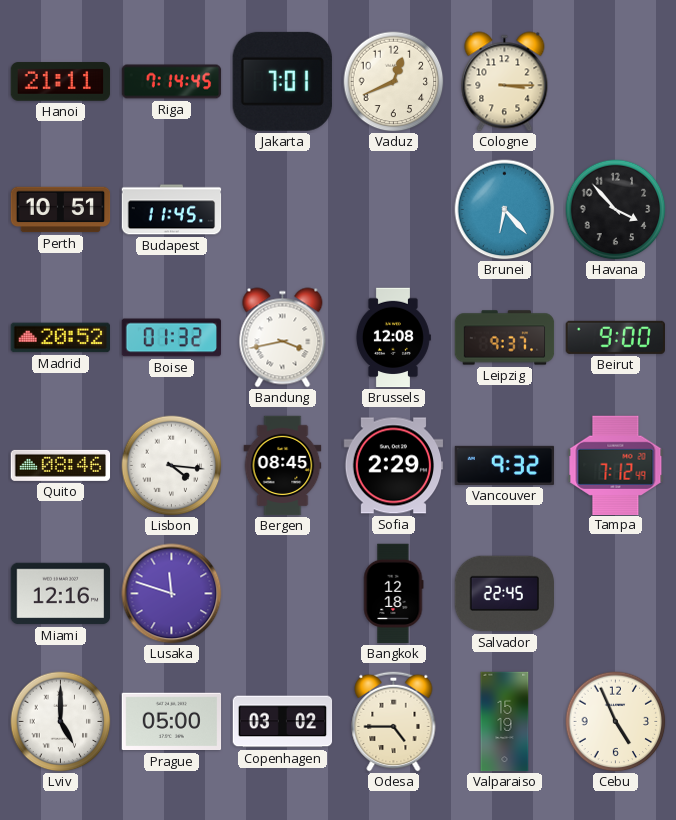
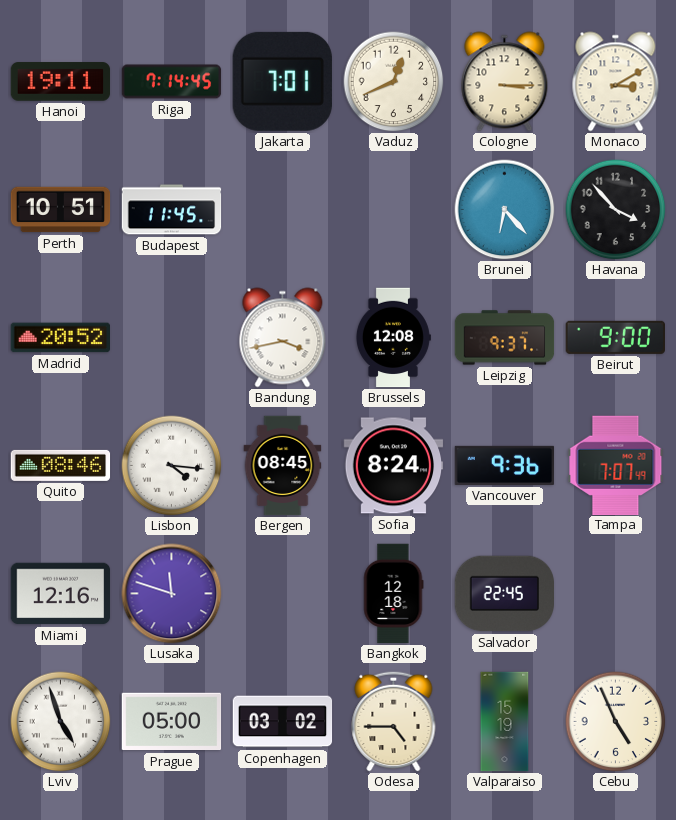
Hanoi: 21:11 -> 19:11 (61, 82)
Monaco: none -> 3:10 (616, 82)
Boise: 01:32 -> none (172, 338)
Sofia: 2:29 -> 8:24 (394, 466)
Vancouver: 9:32 -> 9:36 (505, 465)
Tampa: 7:12 -> 7:07 (616, 465)
Lviv: 5:00 -> 4:57 (61, 722)
